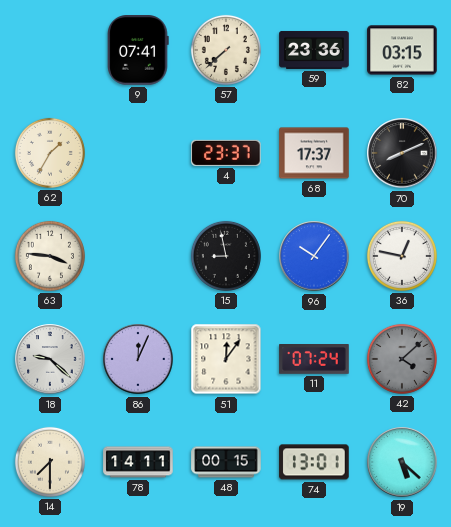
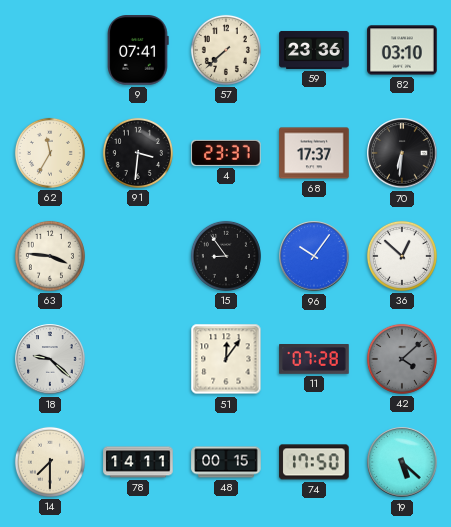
82: 03:15 -> 03:10 (402, 50)
62: 1:35 -> 11:35 (50, 153)
91: none -> 3:31 (138, 153)
70: 8:11 -> 6:31 (402, 153)
15: 8:58 -> 8:54 (226, 256)
36: 12:47 -> 12:52 (402, 256)
86: 12:04 -> none (138, 359)
11: 07:24 -> 07:28 (314, 359)
74: 13:01 -> 17:50 (314, 462)
